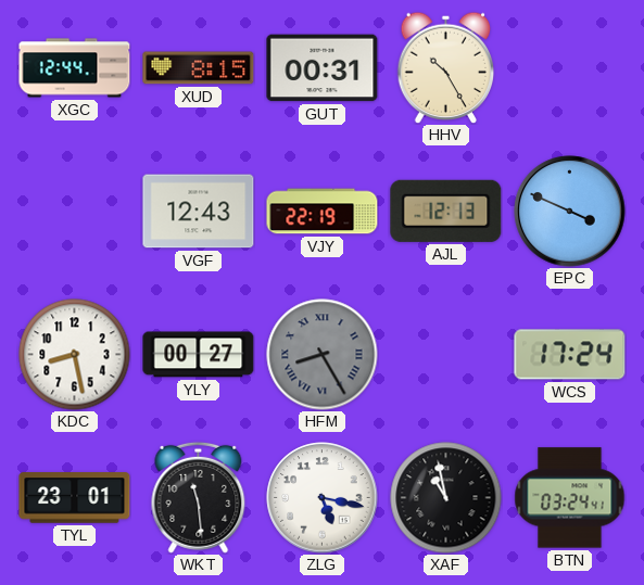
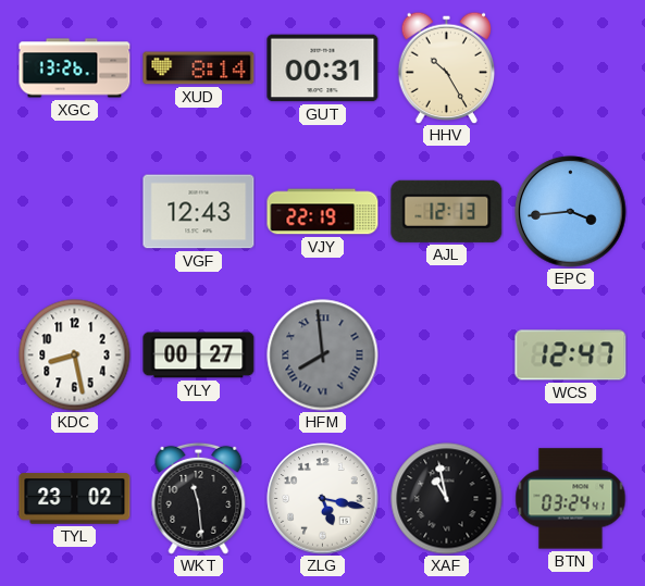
XGC: 12:44 -> 13:26 (75, 68)
XUD: 8:15 -> 8:14 (199, 68)
EPC: 3:49 -> 3:44 (571, 212)
HFM: 8:25 -> 7:59 (323, 356)
WCS: 17:24 -> 12:47 (571, 356)
TYL: 23:01 -> 23:02 (75, 499)
